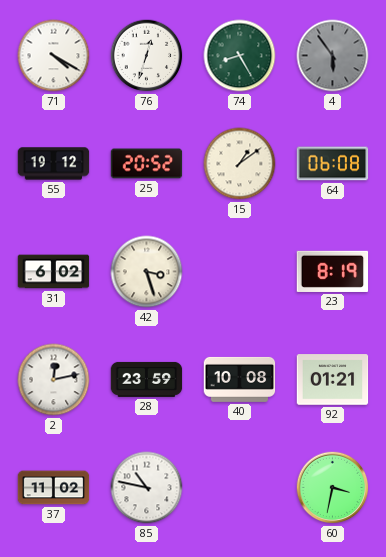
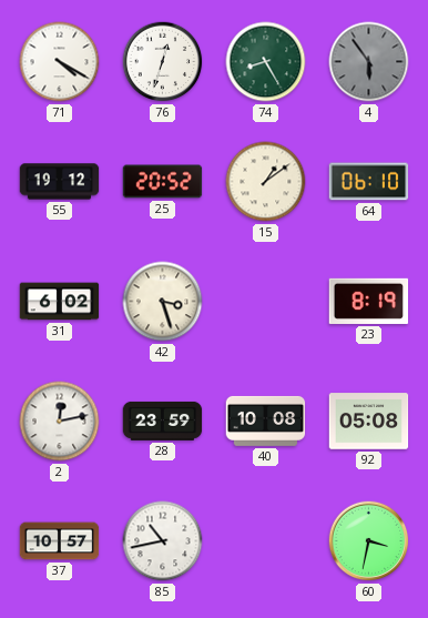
64: 06:08 -> 06:10 (369, 182)
92: 01:21 -> 05:08 (369, 422)
37: 11:02 -> 10:57 (60, 541)
85: 10:47 -> 10:43 (163, 541)
